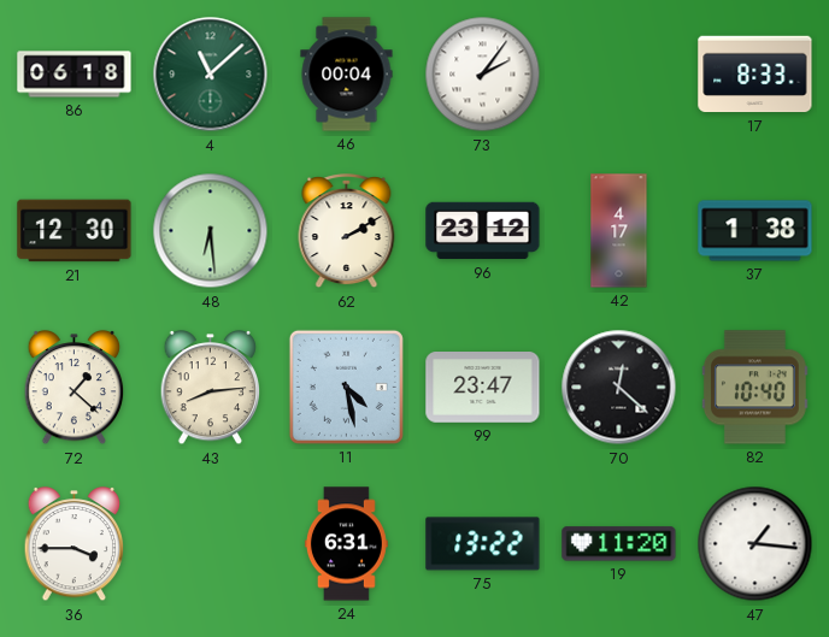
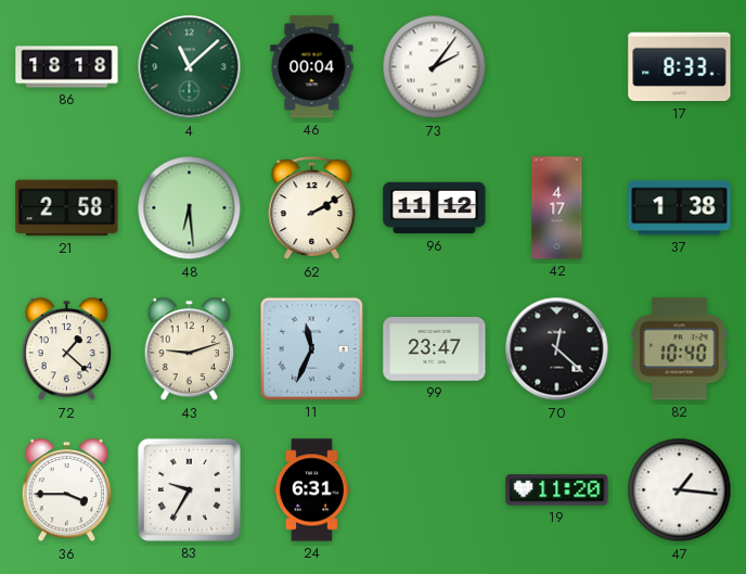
86: 06:18 -> 18:18 (67, 67)
21: 12:30 -> 2:58 (67, 208)
96: 23:12 -> 11:12 (435, 208)
43: 8:14 -> 9:12 (190, 349)
11: 4:28 -> 11:34 (311, 348)
83: none -> 9:35 (189, 489)
75: 13:22 -> none (483, 544)
